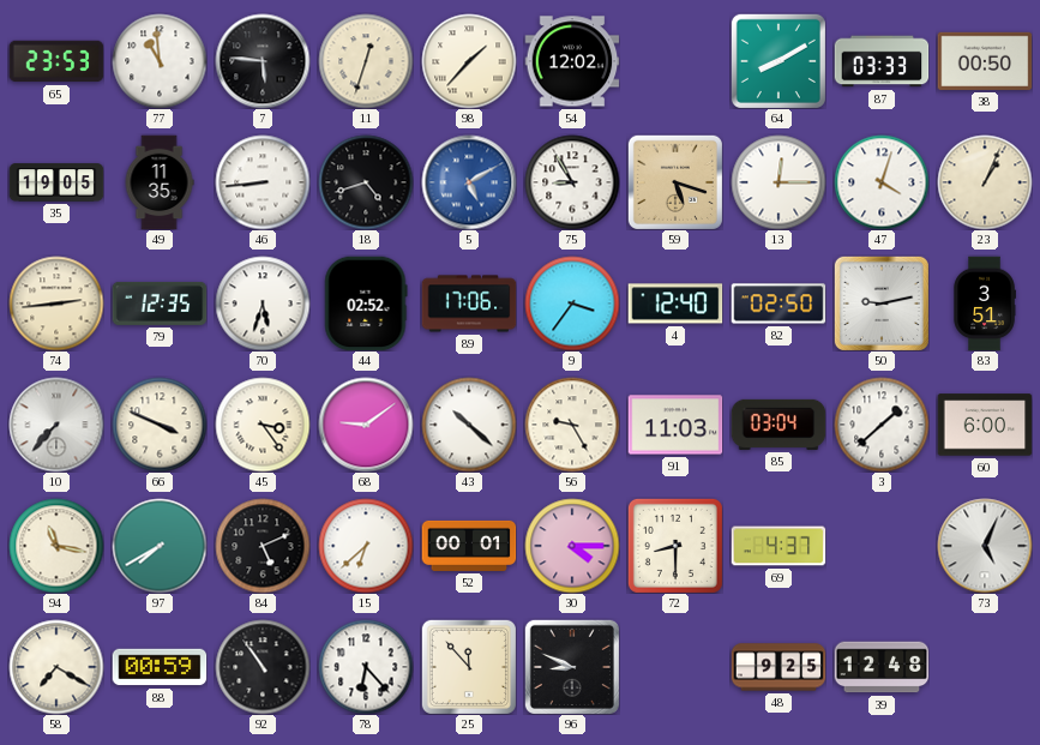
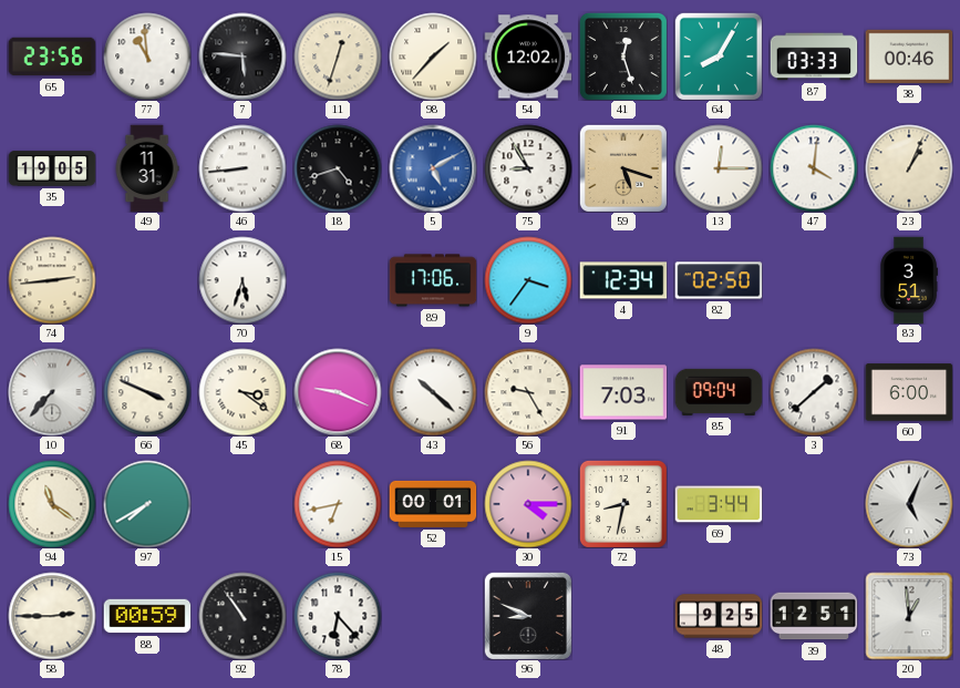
65: 23:53 -> 23:56 (52, 57)
41: none -> 12:27 (623, 57)
64: 8:10 -> 8:05 (719, 57)
38: 00:50 -> 00:46 (909, 57)
49: 11:35 -> 11:31 (147, 168)
47: 4:03 -> 4:01 (814, 168)
79: 12:35 -> none (160, 304)
44: 02:52 -> none (366, 304)
4: 12:40 -> 12:34 (623, 280)
50: 9:13 -> none (882, 304)
45: 3:24 -> 3:21 (242, 392)
68: 9:09 -> 9:19 (338, 392)
91: 11:03 -> 7:03 (623, 392)
85: 03:04 -> 09:04 (719, 392)
94: 11:17 -> 11:21 (52, 504)
84: 5:11 -> none (263, 546)
15: 6:38 -> 6:43 (338, 504)
72: 8:30 -> 8:32 (623, 504)
69: 4:37 -> 3:44 (719, 504)
58: 7:20 -> 2:45 (52, 616)
25: 11:53 -> none (469, 667)
39: 12:48 -> 12:51 (814, 616)
20: none -> 12:59 (909, 616)
